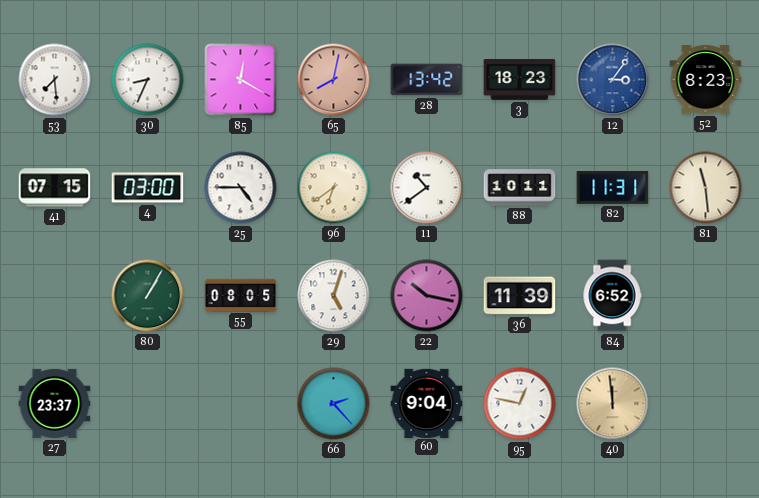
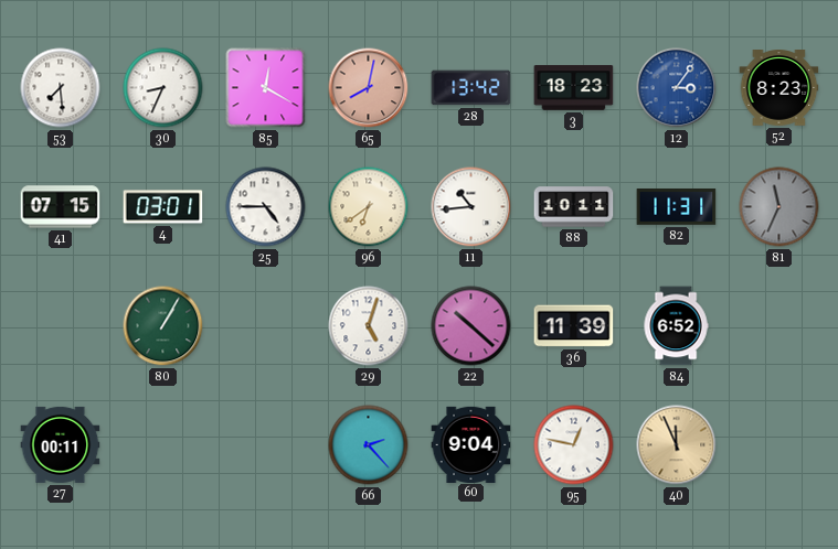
4: 03:00 -> 03:01 (163, 207)
11: 10:39 -> 10:44 (471, 207)
81: 11:29 -> 11:34 (779, 207)
81 dial: cream -> grey (779, 207)
55: 08:05 -> none (241, 295)
22: 10:17 -> 10:22 (471, 326)
27: 23:37 -> 00:11 (61, 444)
40: 11:59 -> 11:56 (677, 445)
